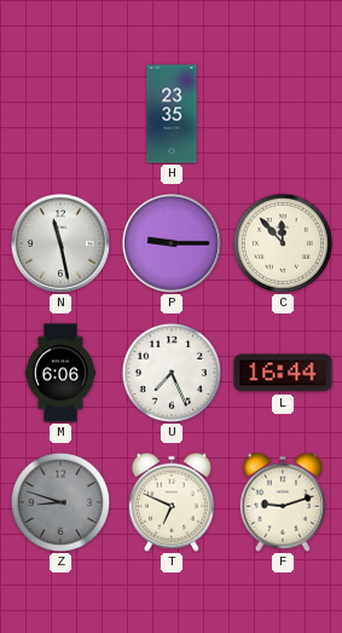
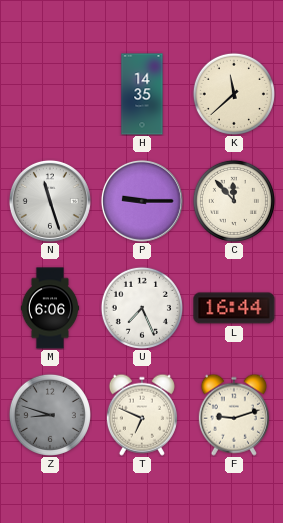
H: 23:35 -> 14:35 (142, 94)
K: none -> 11:38 (234, 94)
N: 11:28 -> 11:27 (50, 201)
